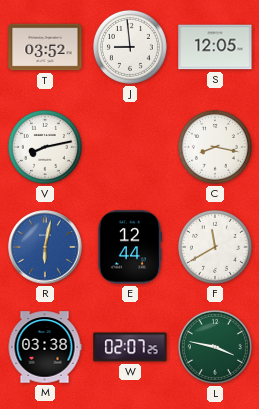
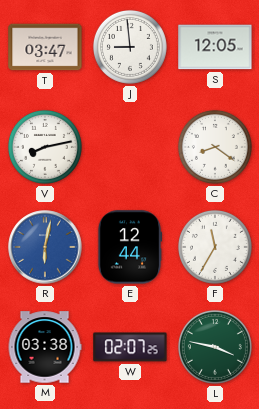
T: 03:52 -> 03:47 (45, 47)
C: 8:17 -> 8:21 (215, 147)
F: 11:40 -> 11:35 (215, 247)
